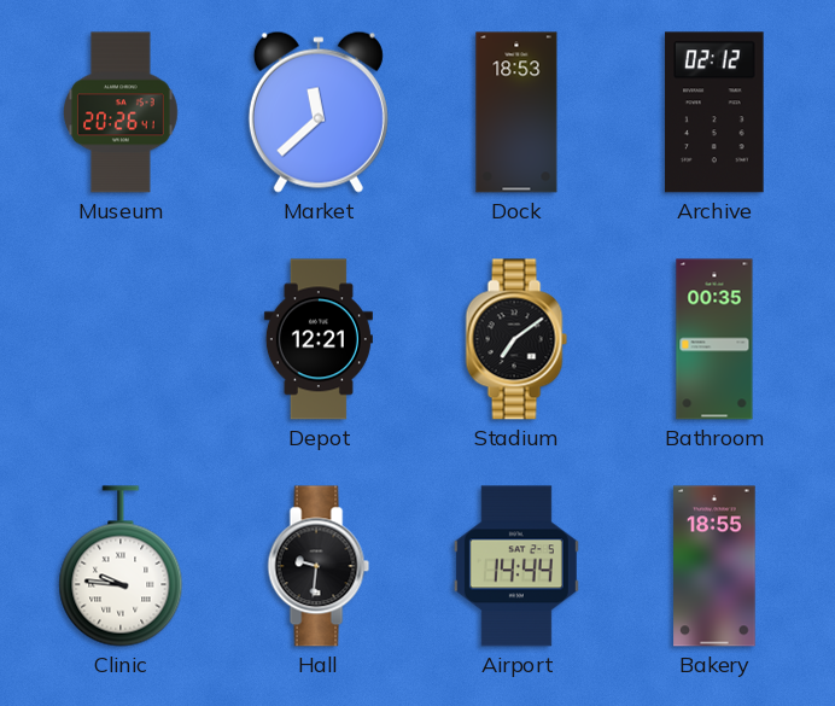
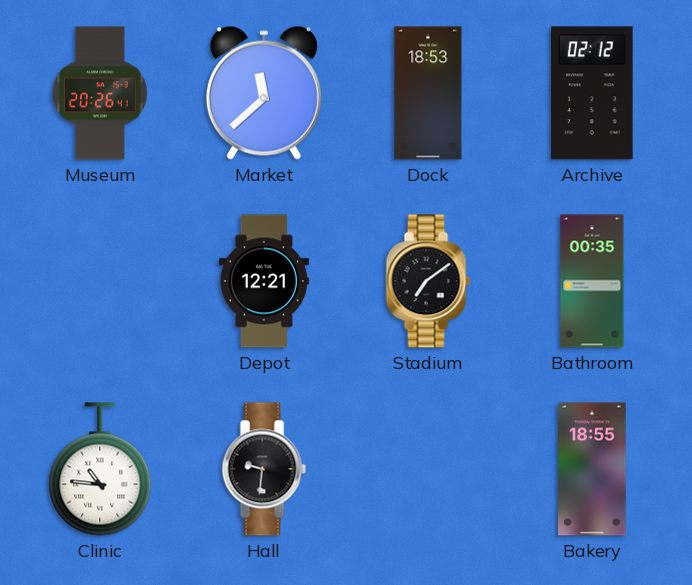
Clinic: 9:46 -> 10:46 (100, 469)
Airport: 14:44 -> none (516, 566)
